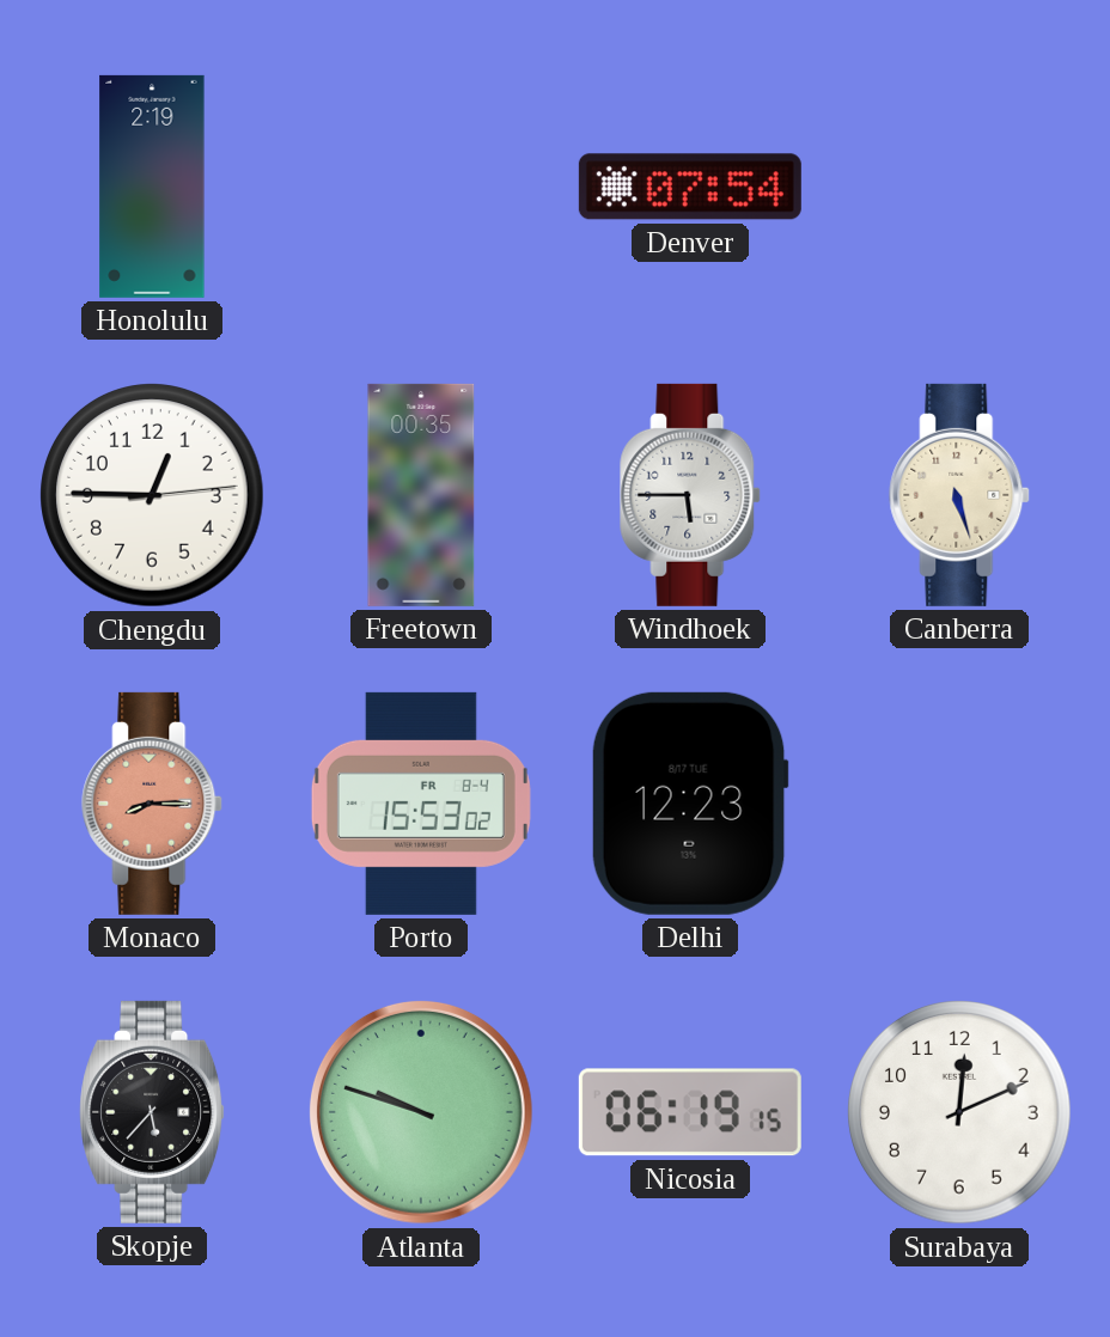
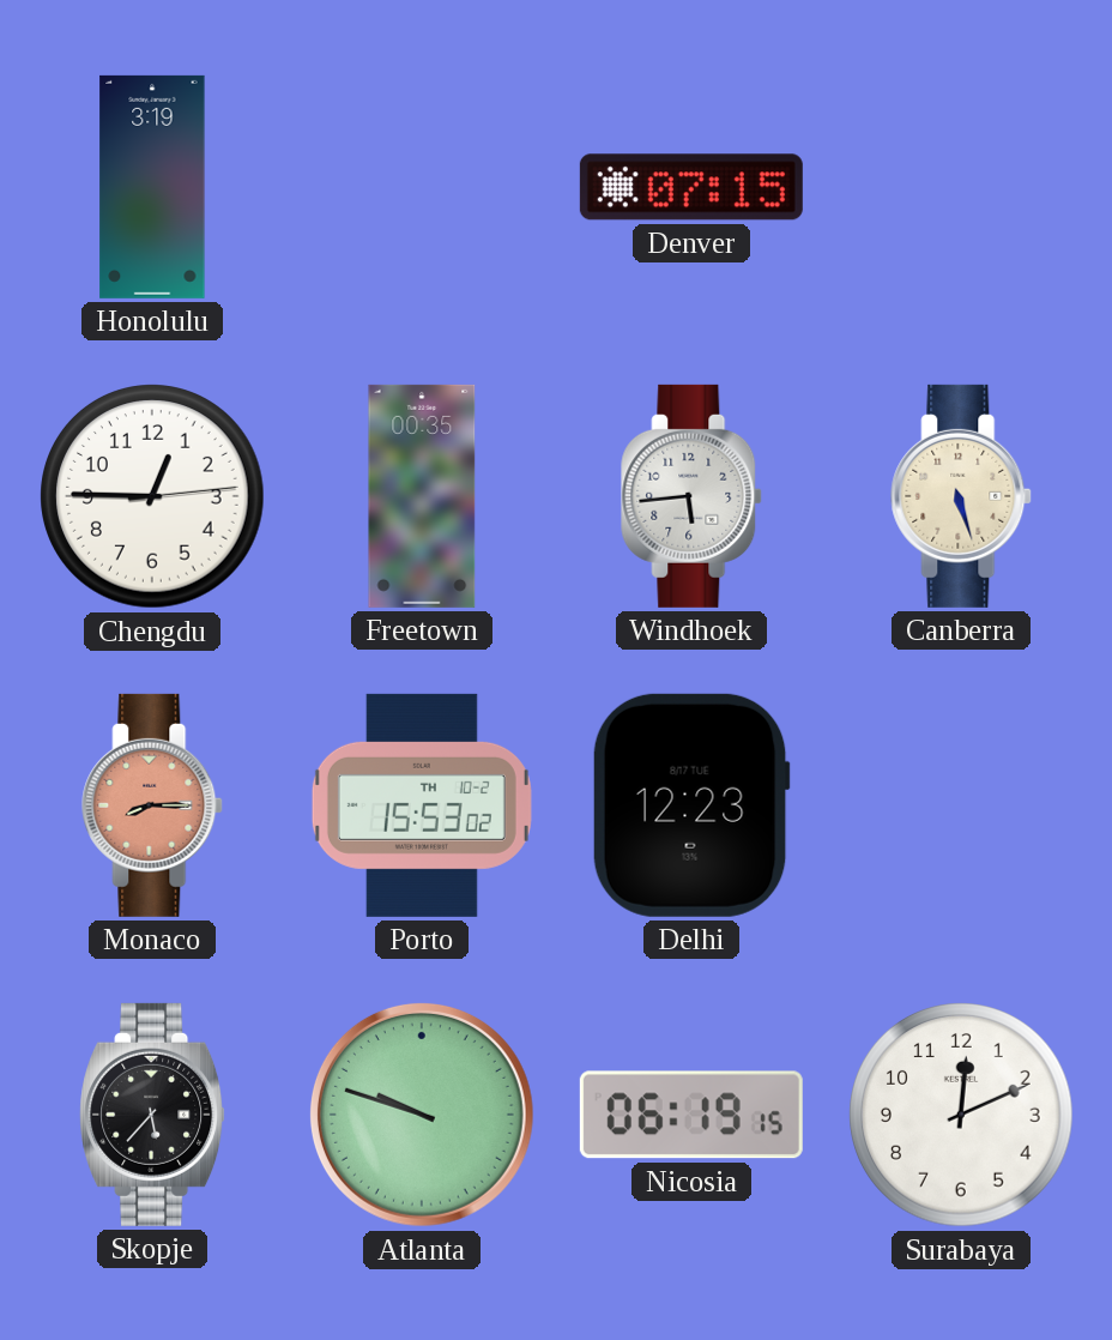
Honolulu: 2:19 -> 3:19 (152, 187)
Denver: 07:54 -> 07:15 (691, 187)
Windhoek: 5:45 -> 5:44 (693, 496)
Porto date: FR 8-4 -> TH 10-2 (422, 805)
